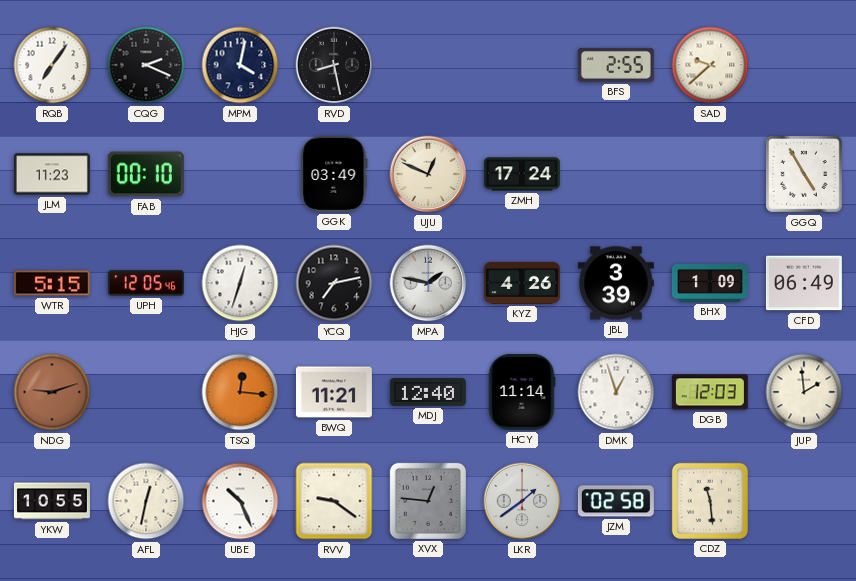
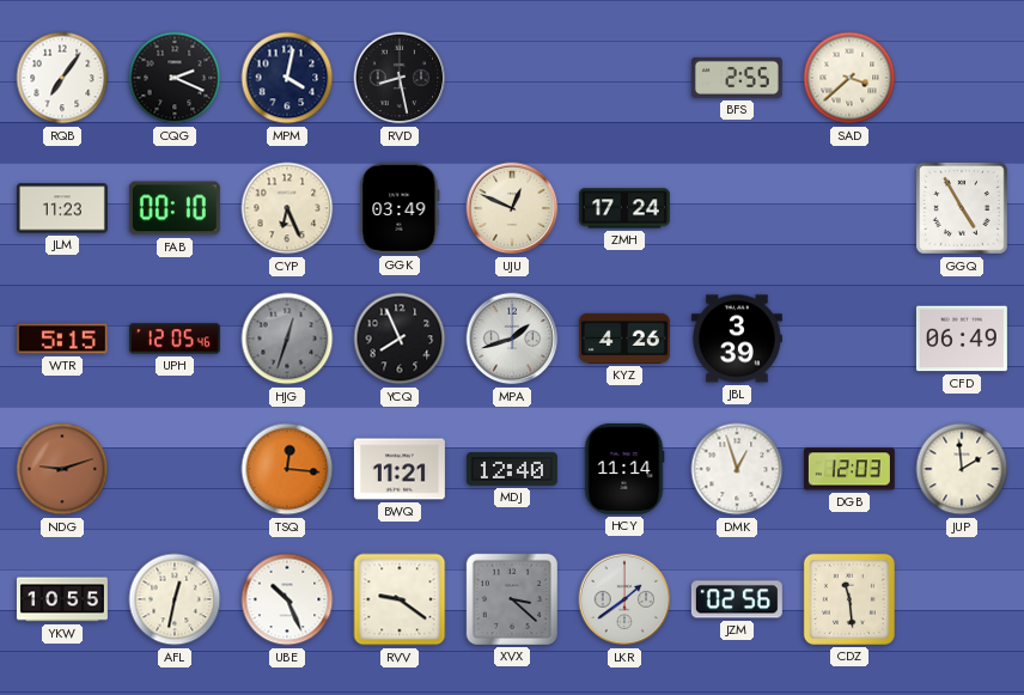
SAD: 9:38 -> 3:38 (849, 78)
CYP: none -> 6:26 (287, 208)
HJG dial: white -> grey (287, 339)
YCQ: 7:13 -> 7:56 (400, 339)
MPA: 1:47 -> 1:42 (512, 339)
BHX: 1:09 -> none (710, 283)
XVX: 12:46 -> 3:22 (512, 599)
JZM: 02:58 -> 02:56 (737, 599)
